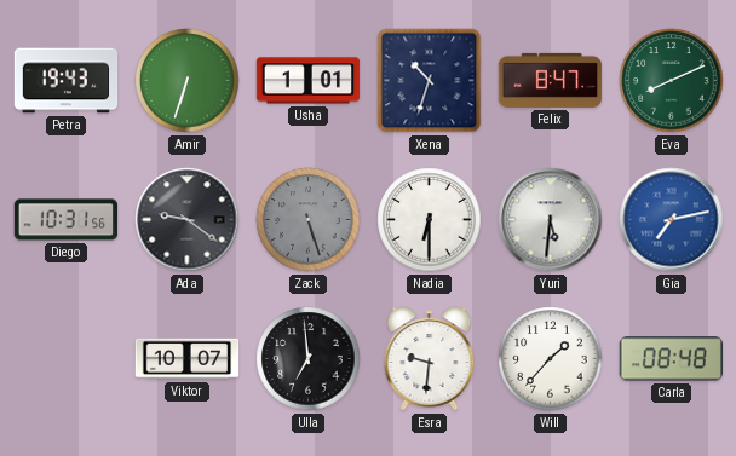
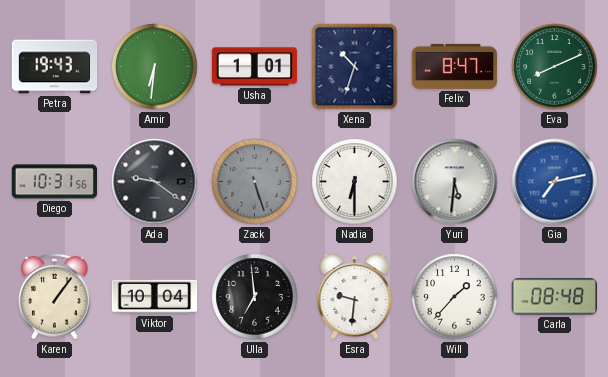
Amir: 6:33 -> 6:31 (155, 67)
Karen: none -> 1:06 (55, 296)
Viktor: 10:07 -> 10:04 (155, 297)
